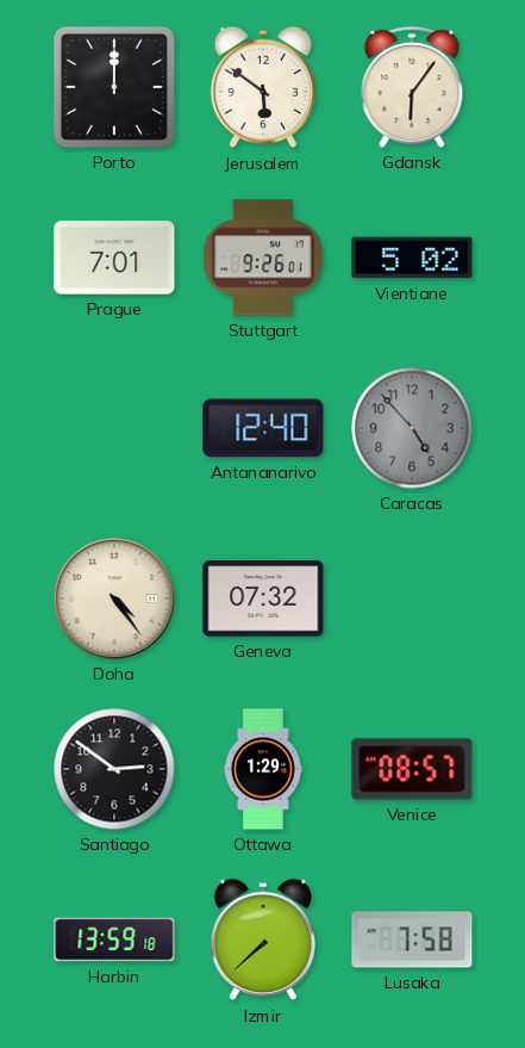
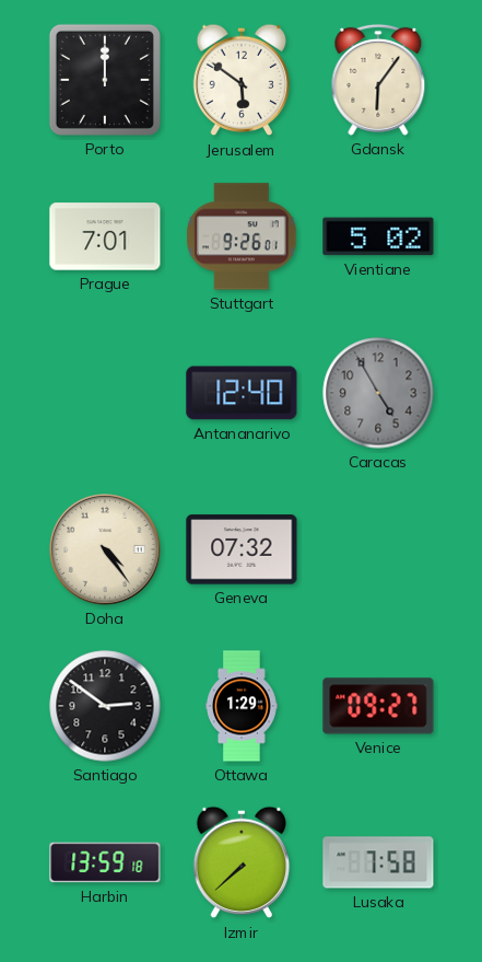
Caracas: 4:53 -> 4:55 (378, 393)
Venice: 08:57 -> 09:27 (378, 706)
